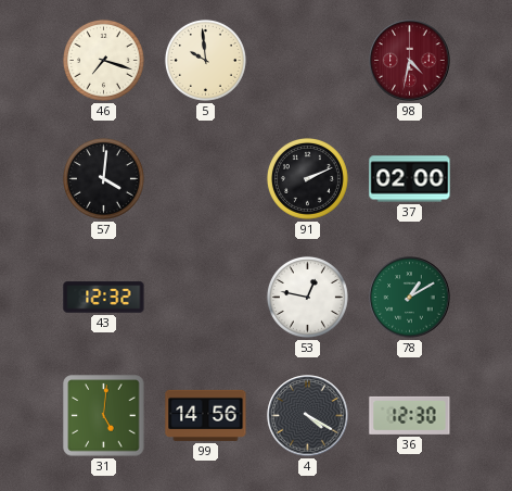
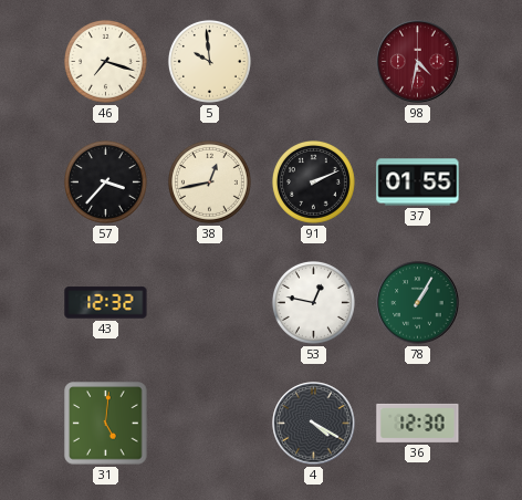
57: 4:01 -> 3:37 (105, 181)
38: none -> 12:43 (209, 181)
37: 02:00 -> 01:55 (418, 183)
78: 1:10 -> 1:05 (418, 303)
99: 14:56 -> none (206, 415)
